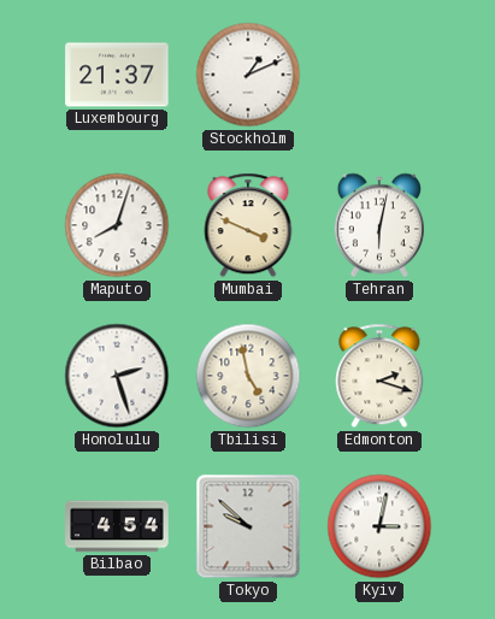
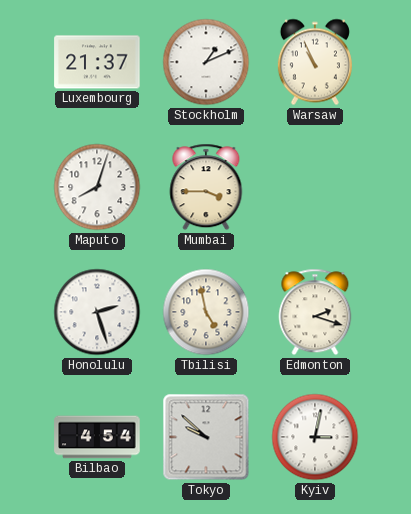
Warsaw: none -> 10:56 (315, 62)
Mumbai: 3:49 -> 3:45 (206, 187)
Tehran: 6:02 -> none (379, 225)
